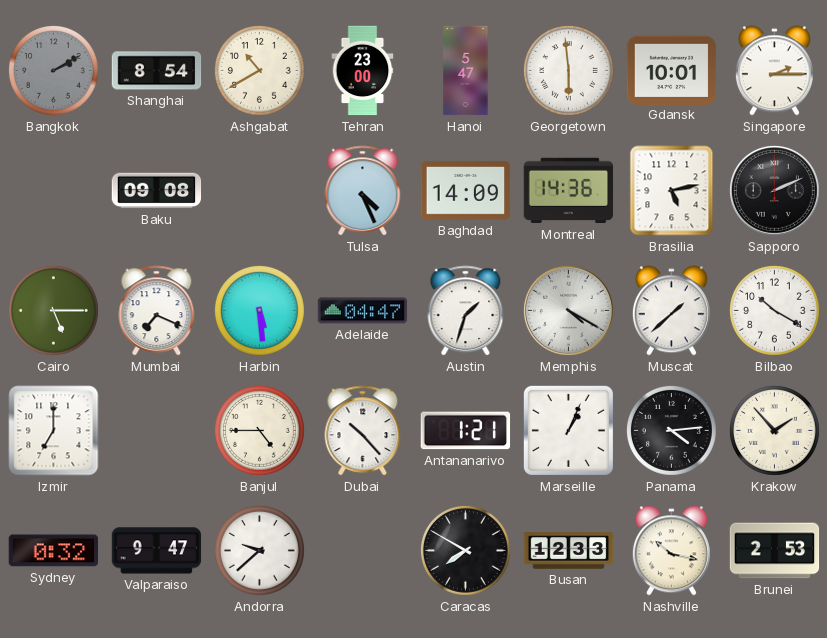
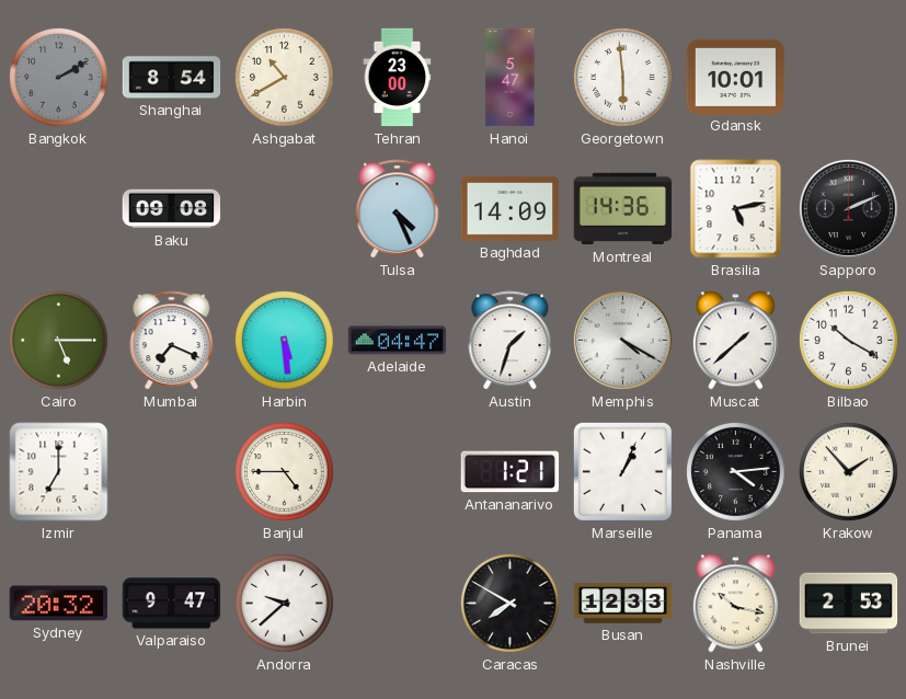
Singapore: 2:15 -> none (774, 71)
Dubai: 10:23 -> none (363, 431)
Sydney: 0:32 -> 20:32 (59, 604)
